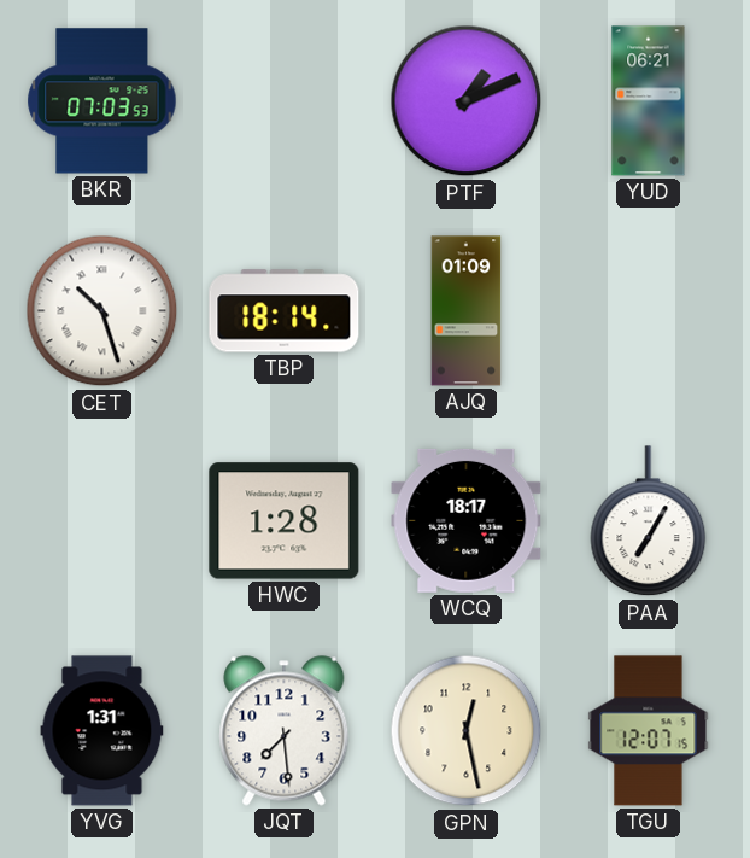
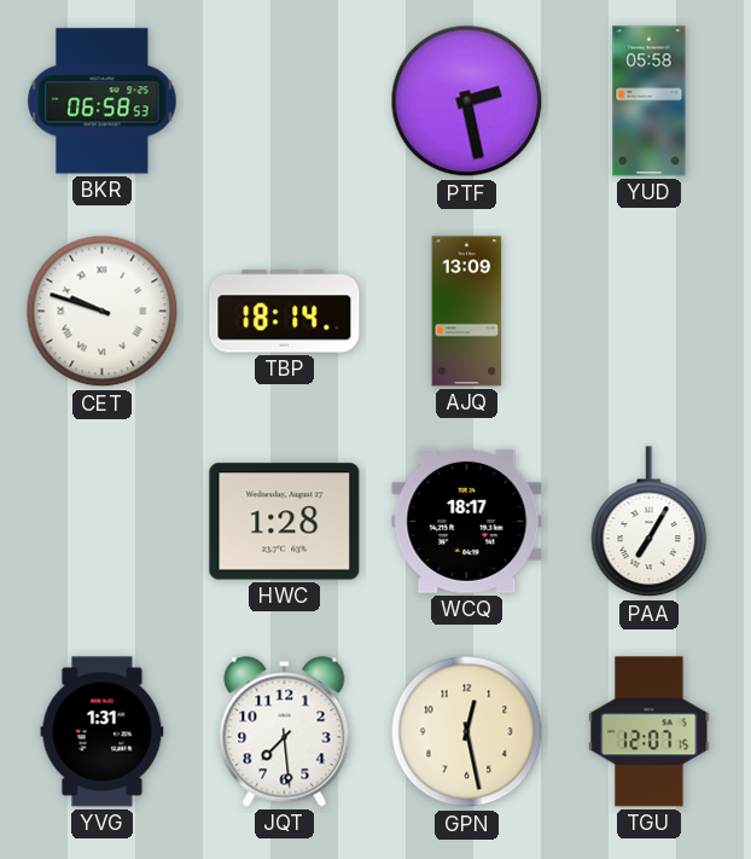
BKR: 07:03 -> 06:58 (103, 101)
PTF: 1:11 -> 2:28 (467, 101)
YUD: 06:21 -> 05:58 (650, 101)
CET: 10:27 -> 9:48 (103, 312)
AJQ: 01:09 -> 13:09 (467, 312)
